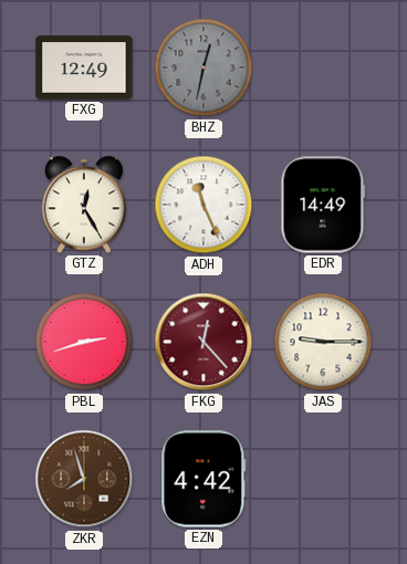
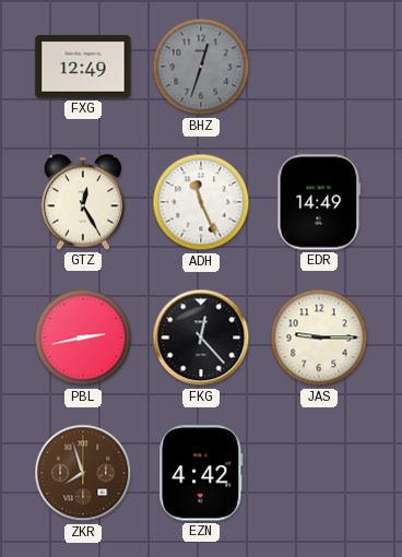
BHZ: 12:32 -> 12:33 (201, 67)
PBL: 2:42 -> 2:43 (83, 337)
FKG dial: burgundy -> black (201, 337)
